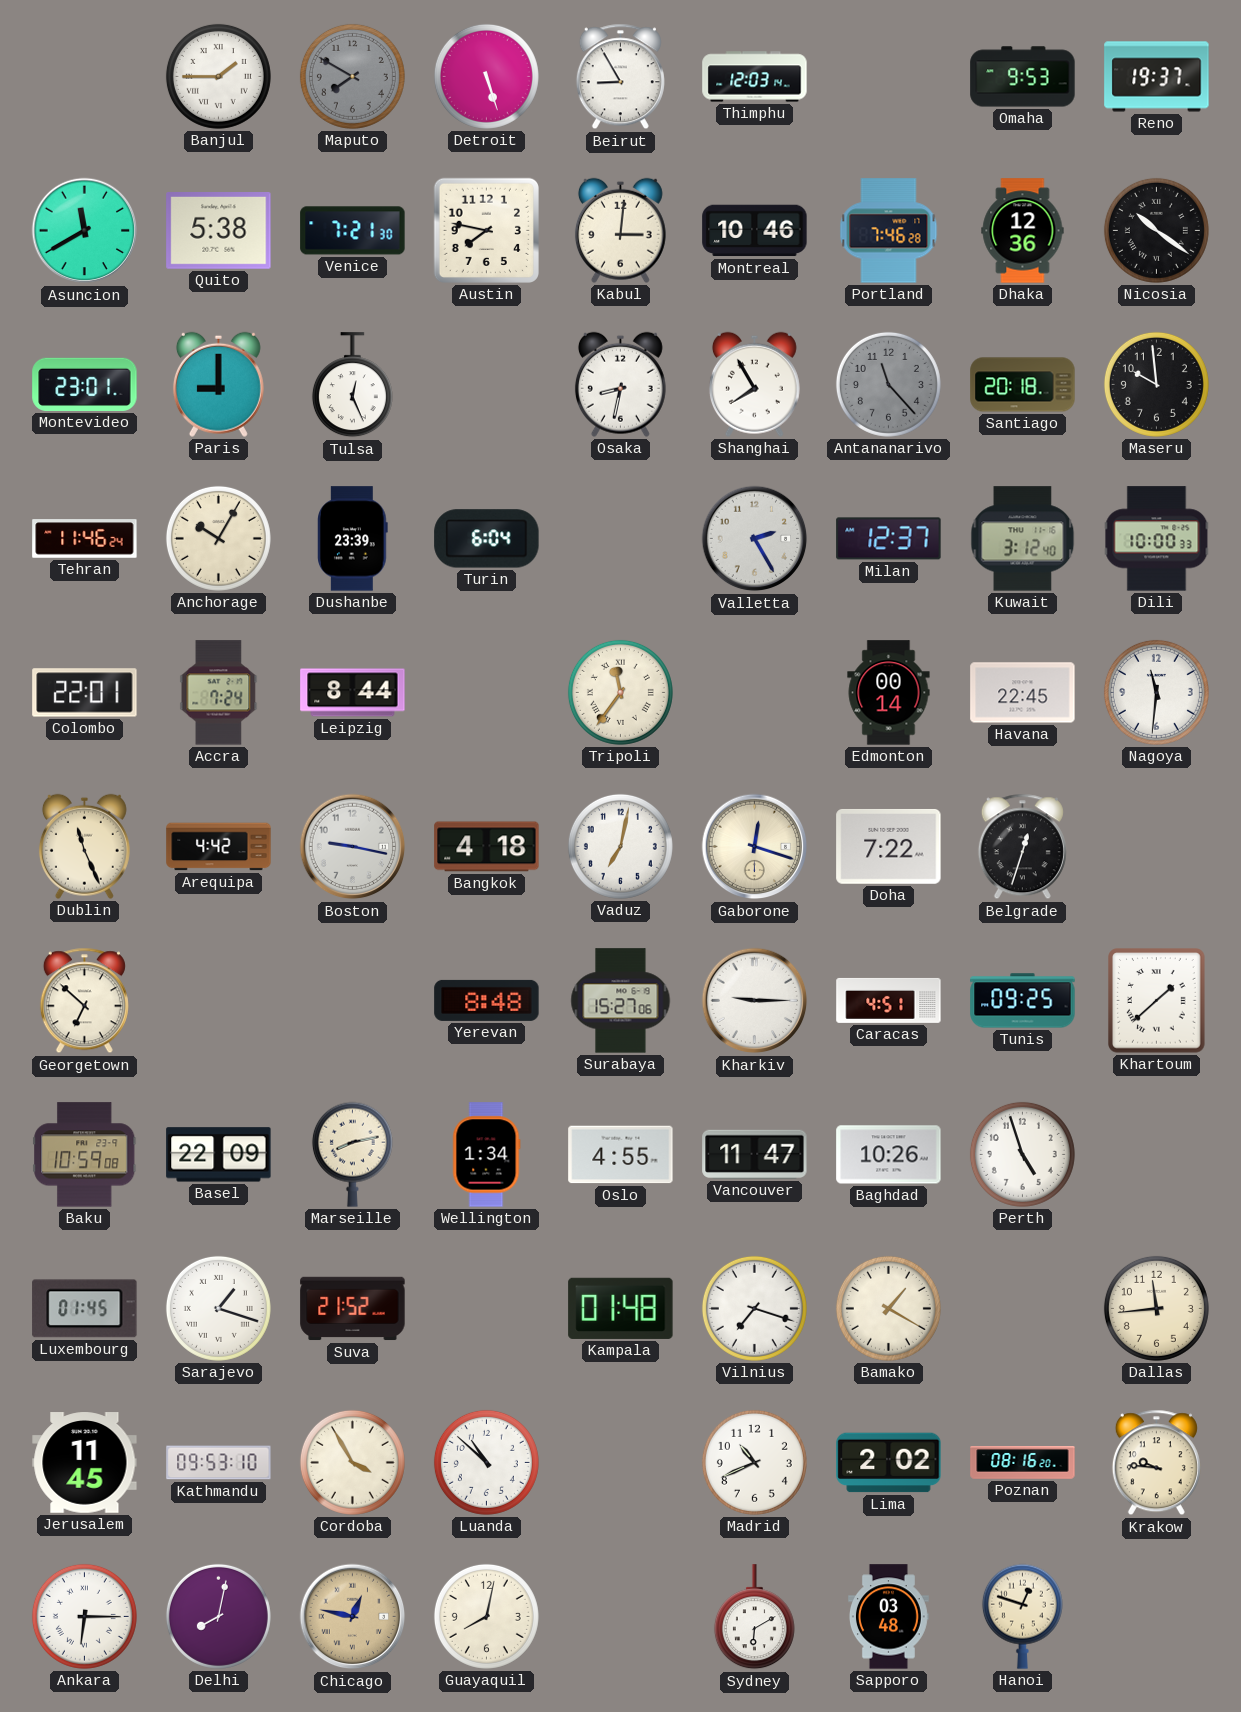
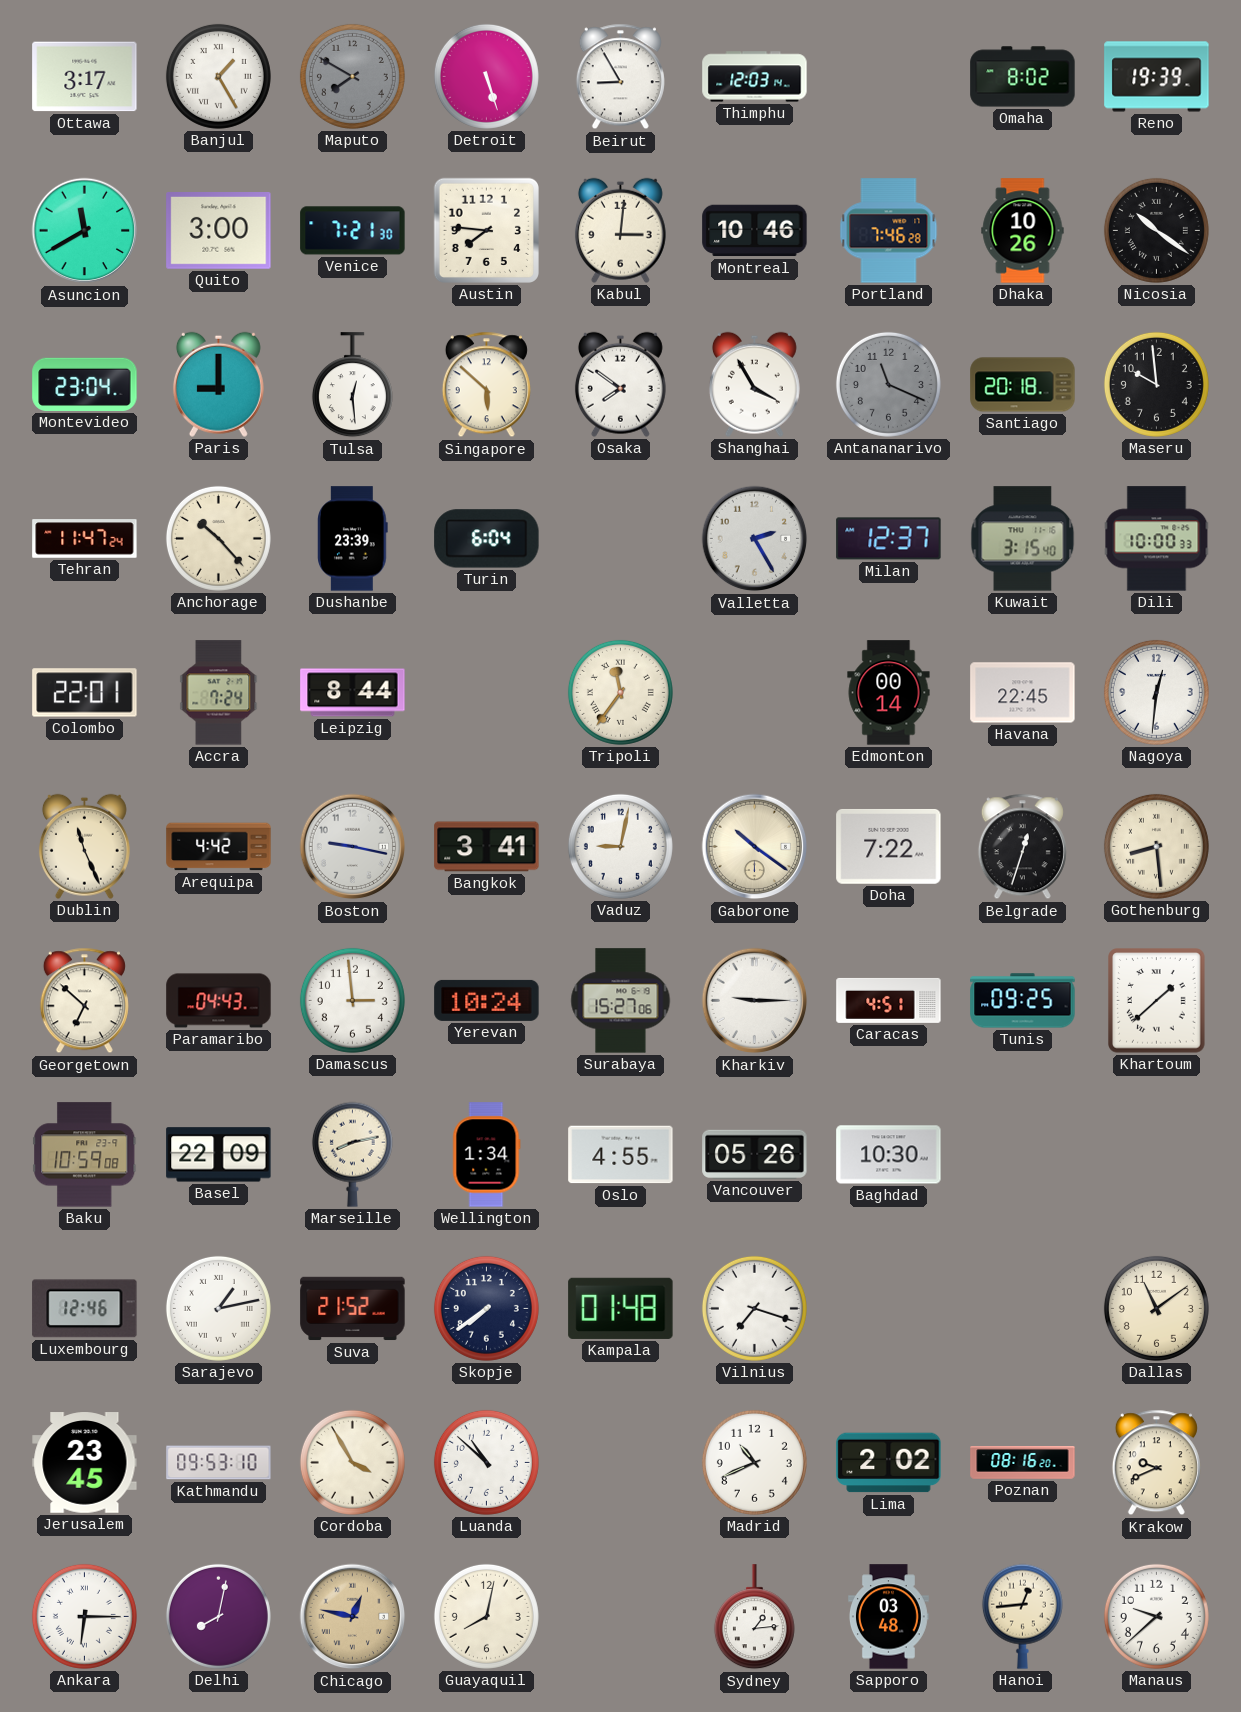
Ottawa: none -> 3:17 (85, 77)
Banjul: 1:45 -> 1:25 (218, 76)
Omaha: 9:53 -> 8:02 (1023, 77)
Reno: 19:37 -> 19:39 (1157, 77)
Quito: 5:38 -> 3:00 (219, 231)
Austin: 7:47 -> 7:46 (486, 230)
Dhaka: 12:36 -> 10:26 (1023, 231)
Montevideo: 23:01 -> 23:04 (85, 384)
Tulsa: 12:26 -> 12:29 (352, 385)
Singapore: none -> 5:52 (486, 385)
Osaka: 8:32 -> 7:51 (620, 384)
Shanghai: 7:55 -> 3:55 (754, 384)
Antananarivo: 11:23 -> 11:19 (888, 384)
Tehran: 11:46 -> 11:47 (85, 539)
Anchorage: 10:05 -> 10:23 (218, 538)
Kuwait: 3:12 -> 3:15 (1023, 539)
Nagoya: 11:31 -> 12:31 (1156, 692)
Bangkok: 4:18 -> 3:41 (487, 847)
Vaduz: 7:02 -> 9:02 (620, 846)
Gaborone: 12:18 -> 10:21 (755, 847)
Gothenburg: none -> 8:29 (1156, 846)
Paramaribo: none -> 04:43 (219, 1001)
Damascus: none -> 2:59 (352, 1000)
Yerevan: 8:48 -> 10:24 (487, 1000)
Vancouver: 11:47 -> 05:26 (755, 1154)
Baghdad: 10:26 -> 10:30 (889, 1155)
Perth: 4:57 -> none (1022, 1154)
Luxembourg: 01:45 -> 12:46 (85, 1309)
Sarajevo: 1:18 -> 1:13 (218, 1308)
Skopje: none -> 7:39 (486, 1308)
Bamako: 1:20 -> none (888, 1308)
Dallas: 11:44 -> 11:09 (1156, 1308)
Jerusalem: 11:45 -> 23:45 (85, 1463)
Krakow: 9:46 -> 9:41 (1156, 1463)
Sydney: 6:10 -> 1:14 (754, 1617)
Hanoi: 12:48 -> 12:44 (1022, 1616)
Manaus: none -> 9:38 (1156, 1616)
